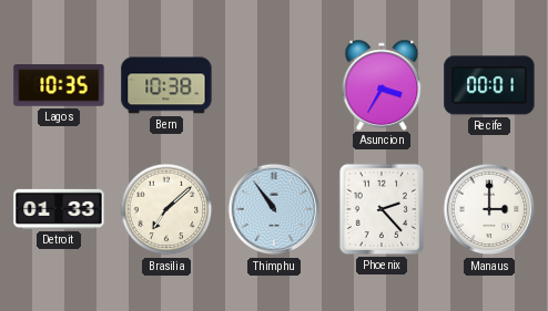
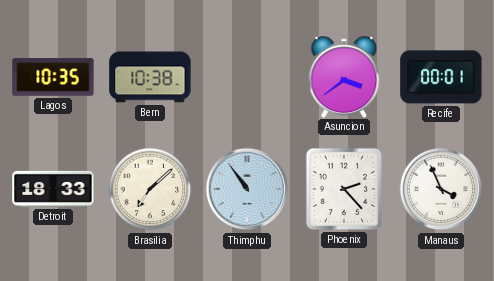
Asuncion: 3:35 -> 3:39 (344, 76)
Detroit: 01:33 -> 18:33 (53, 189)
Manaus: 3:00 -> 3:56 (441, 189)
